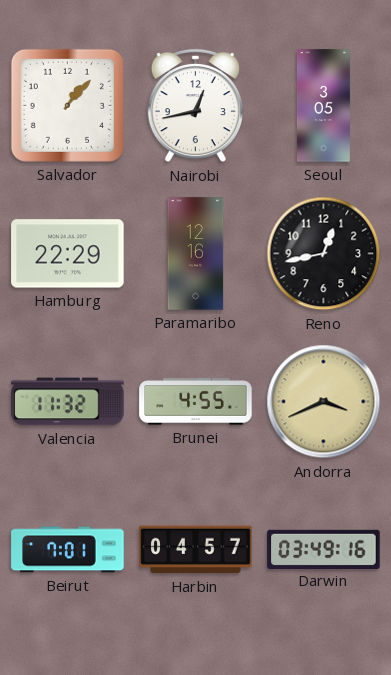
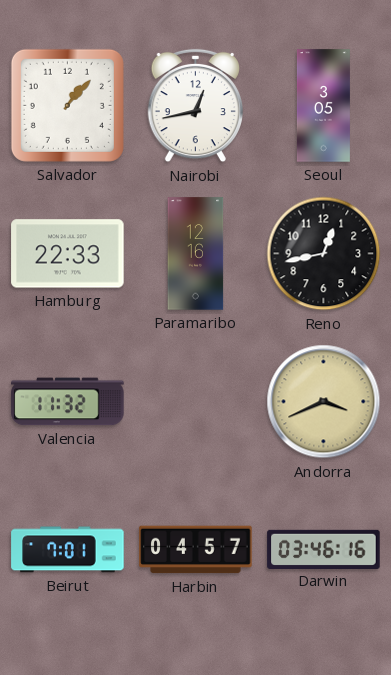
Hamburg: 22:29 -> 22:33 (68, 254)
Brunei: 4:55 -> none (196, 402)
Darwin: 03:49 -> 03:46 (324, 549)
